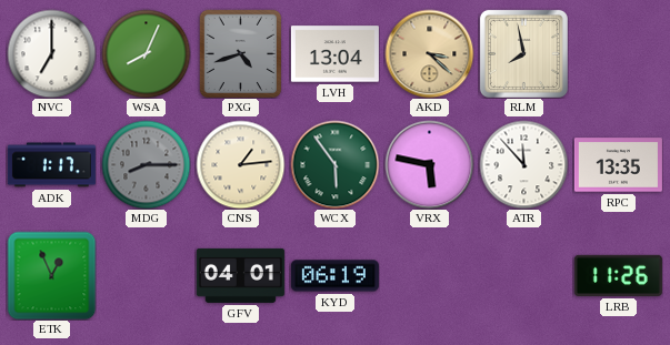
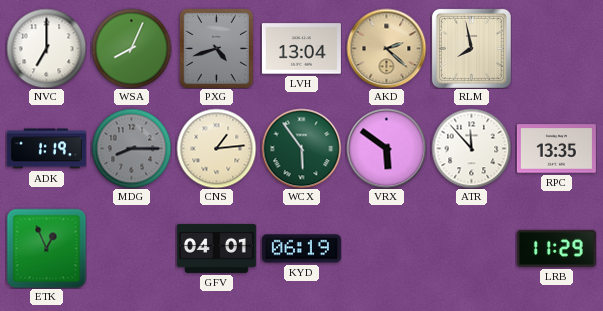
AKD: 3:22 -> 2:22 (386, 48)
ADK: 1:17 -> 1:19 (46, 149)
VRX: 5:47 -> 5:51 (386, 148)
LRB: 11:26 -> 11:29 (556, 248)
